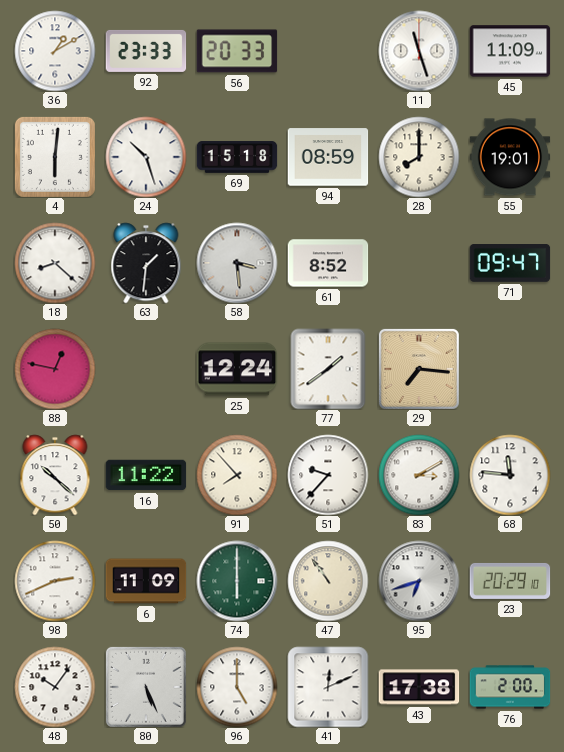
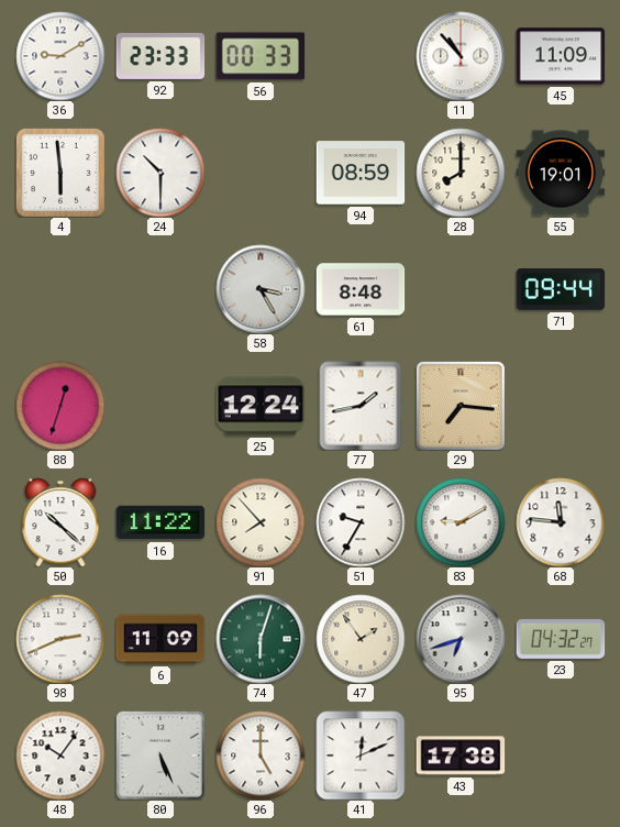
36: 1:10 -> 9:10 (60, 56)
56: 20:33 -> 00:33 (261, 56)
11: 11:27 -> 10:53 (461, 56)
4: 6:01 -> 5:59 (60, 173)
24: 10:27 -> 10:30 (160, 173)
69: 15:18 -> none (237, 157)
18: 8:22 -> none (55, 263)
63: 1:31 -> none (146, 263)
58: 3:29 -> 3:25 (261, 289)
61: 8:52 -> 8:48 (361, 289)
71: 09:47 -> 09:44 (561, 290)
88: 12:47 -> 12:33 (60, 406)
77: 1:39 -> 1:43 (361, 406)
51: 9:37 -> 9:35 (361, 522)
83: 3:10 -> 9:10 (461, 522)
74: 6:00 -> 6:03 (261, 639)
47: 10:54 -> 1:54 (361, 639)
23: 20:29 -> 04:32 (561, 639)
76: 2:00 -> none (510, 687)
